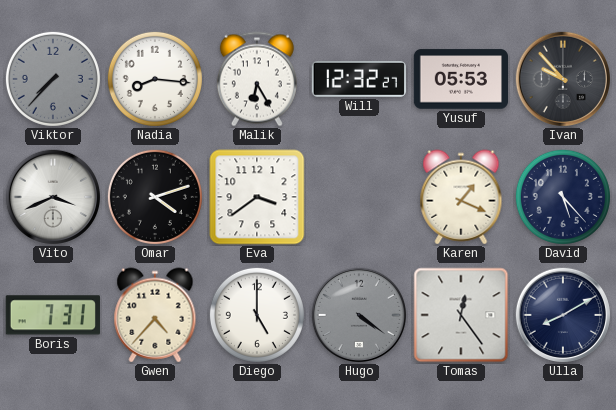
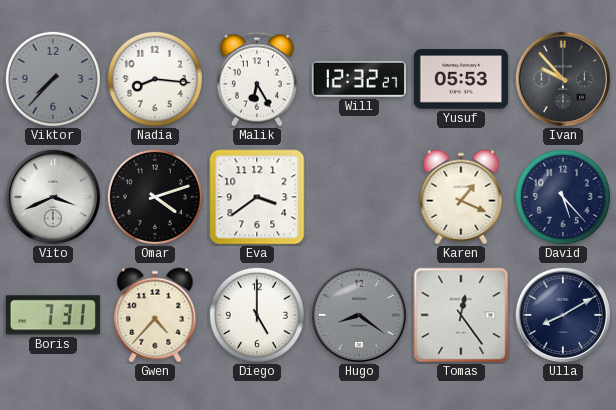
Hugo: 4:21 -> 8:21 (358, 314)
